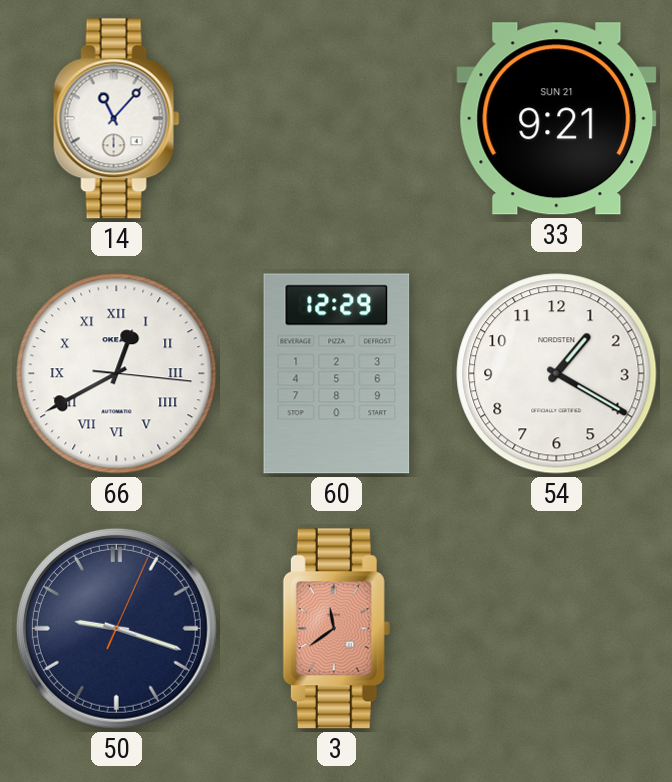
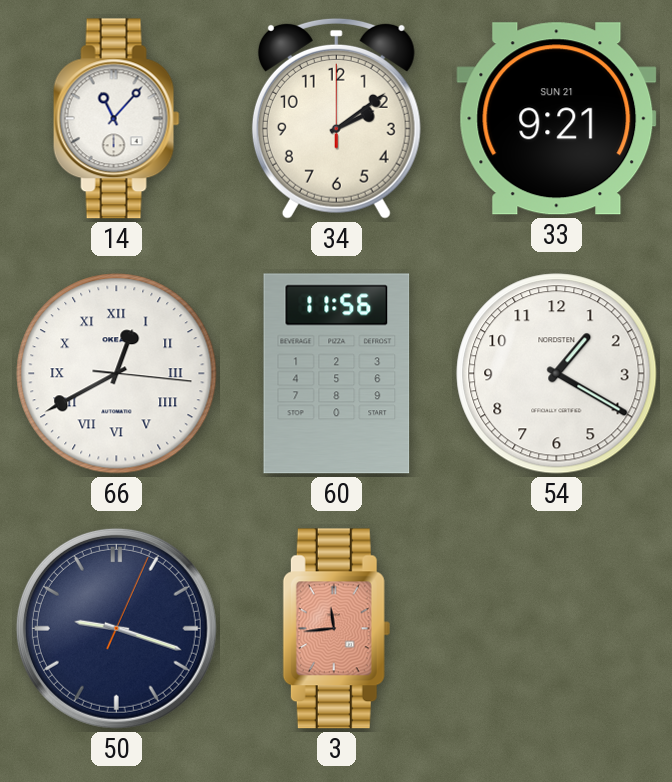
34: none -> 2:09 (336, 118)
60: 12:29 -> 11:56 (337, 374)
3: 11:39 -> 11:44 (336, 629)
